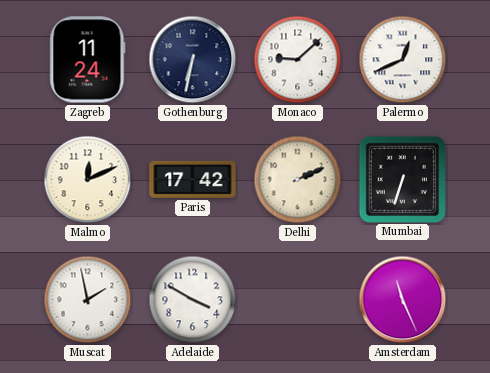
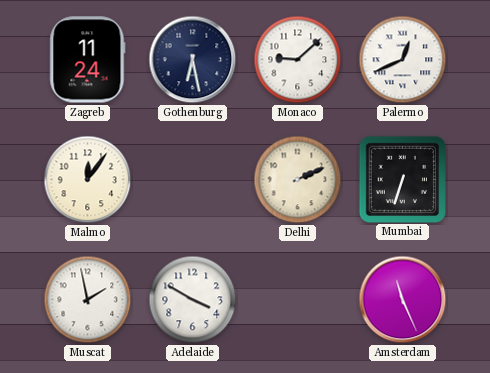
Gothenburg: 6:32 -> 6:28 (193, 60)
Malmo: 12:11 -> 12:06 (88, 180)
Paris: 17:42 -> none (193, 179)
